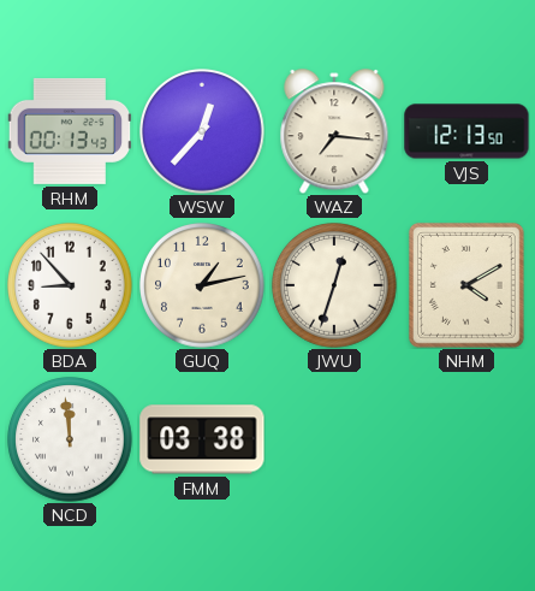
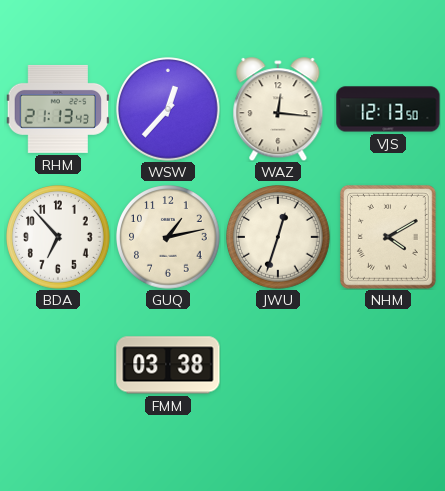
RHM: 00:13 -> 21:13 (58, 109)
WAZ: 7:16 -> 12:16 (278, 109)
BDA: 8:53 -> 6:53 (58, 237)
NCD: 11:59 -> none (70, 439)
